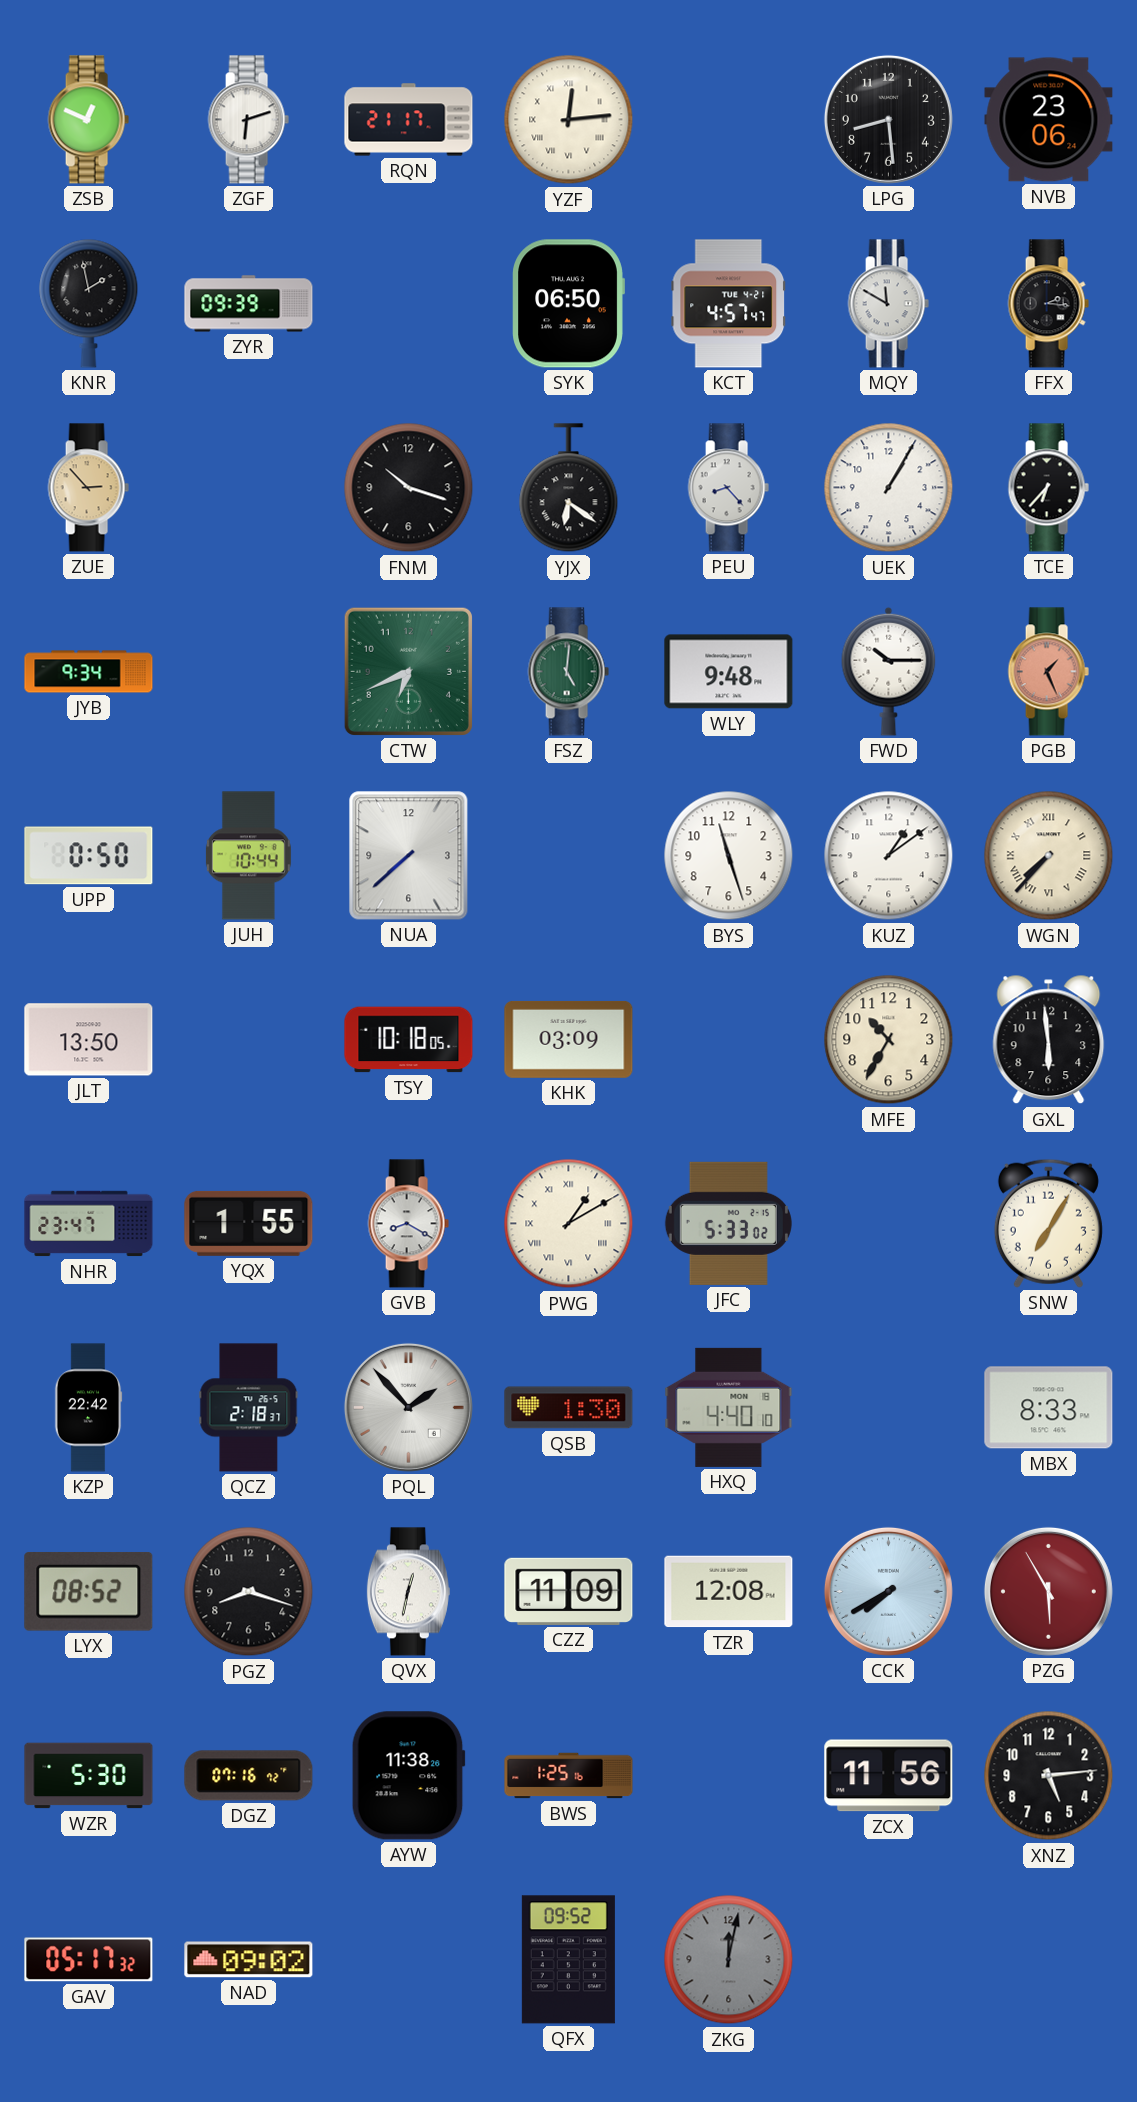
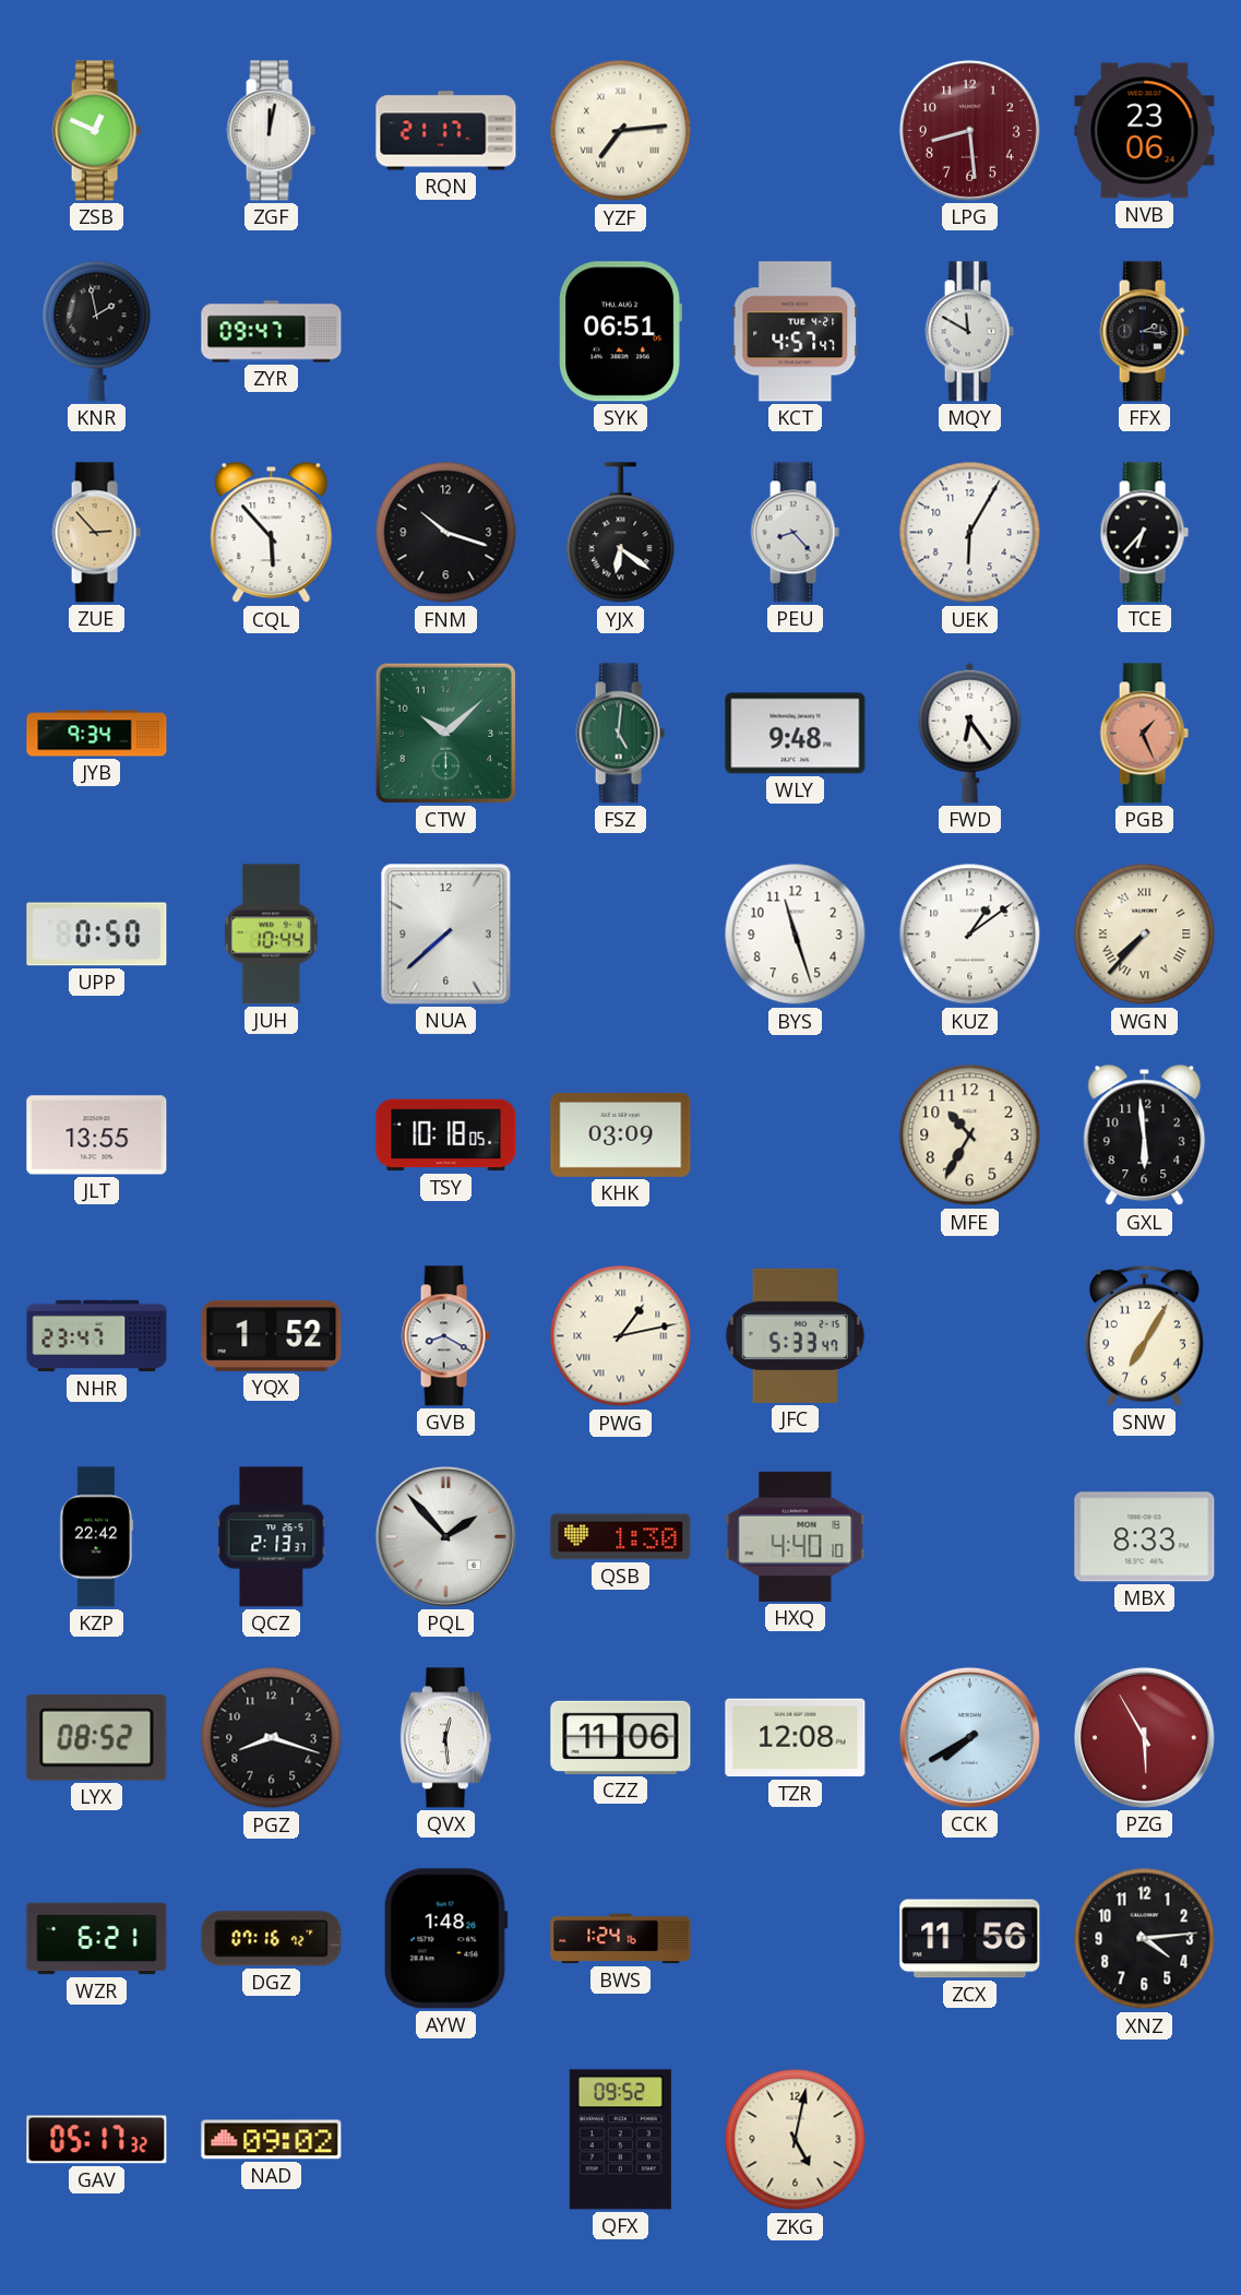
ZGF: 6:12 -> 12:02 (271, 131)
YZF: 12:14 -> 7:14 (621, 131)
LPG dial: black -> burgundy (969, 130)
ZYR: 09:39 -> 09:47 (272, 332)
SYK: 06:50 -> 06:51 (620, 332)
CQL: none -> 5:53 (272, 533)
UEK: 1:05 -> 6:05 (970, 533)
CTW: 6:41 -> 10:08 (445, 733)
FWD: 10:15 -> 6:24 (970, 733)
JLT: 13:50 -> 13:55 (97, 1135)
YQX: 1:55 -> 1:52 (272, 1335)
PWG: 1:10 -> 1:13 (621, 1336)
JFC: 5:33:02 -> 5:33:47 (795, 1335)
QCZ: 2:18 -> 2:13 (272, 1537)
QVX: 12:32 -> 12:29 (445, 1738)
CZZ: 11:09 -> 11:06 (621, 1737)
WZR: 5:30 -> 6:21 (97, 1939)
AYW: 11:38 -> 1:48 (445, 1939)
BWS: 1:25 -> 1:24 (621, 1939)
XNZ: 5:14 -> 4:14 (1145, 1939)
ZKG: 12:02 -> 5:02 (796, 2140)
ZKG dial: grey -> cream (796, 2140)
